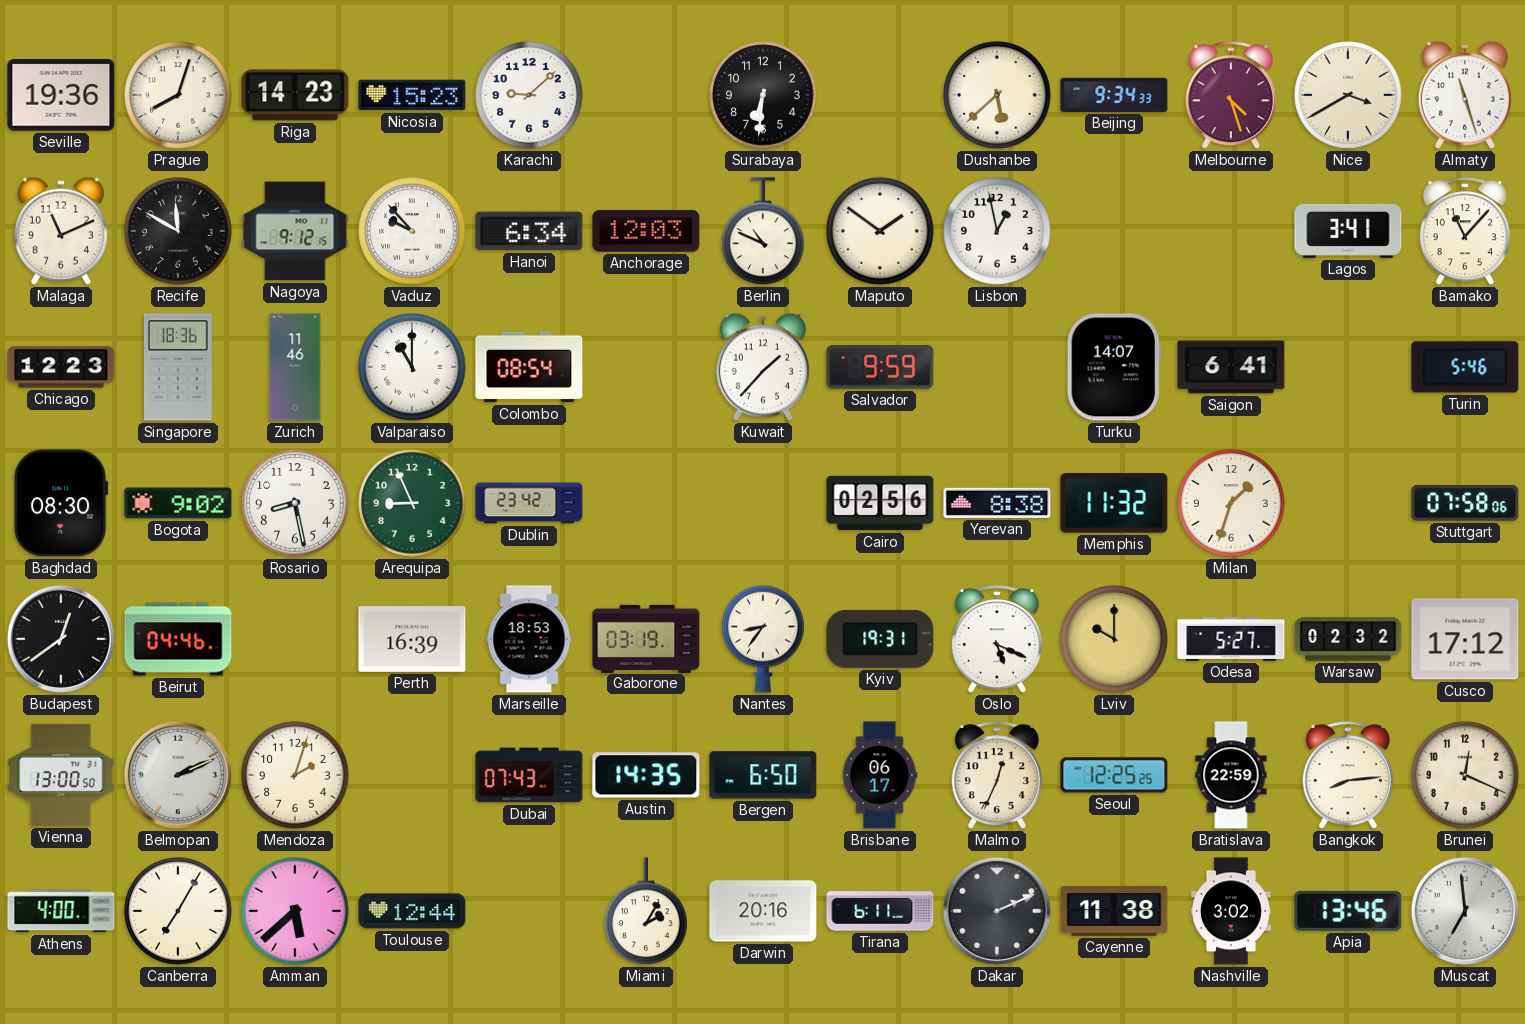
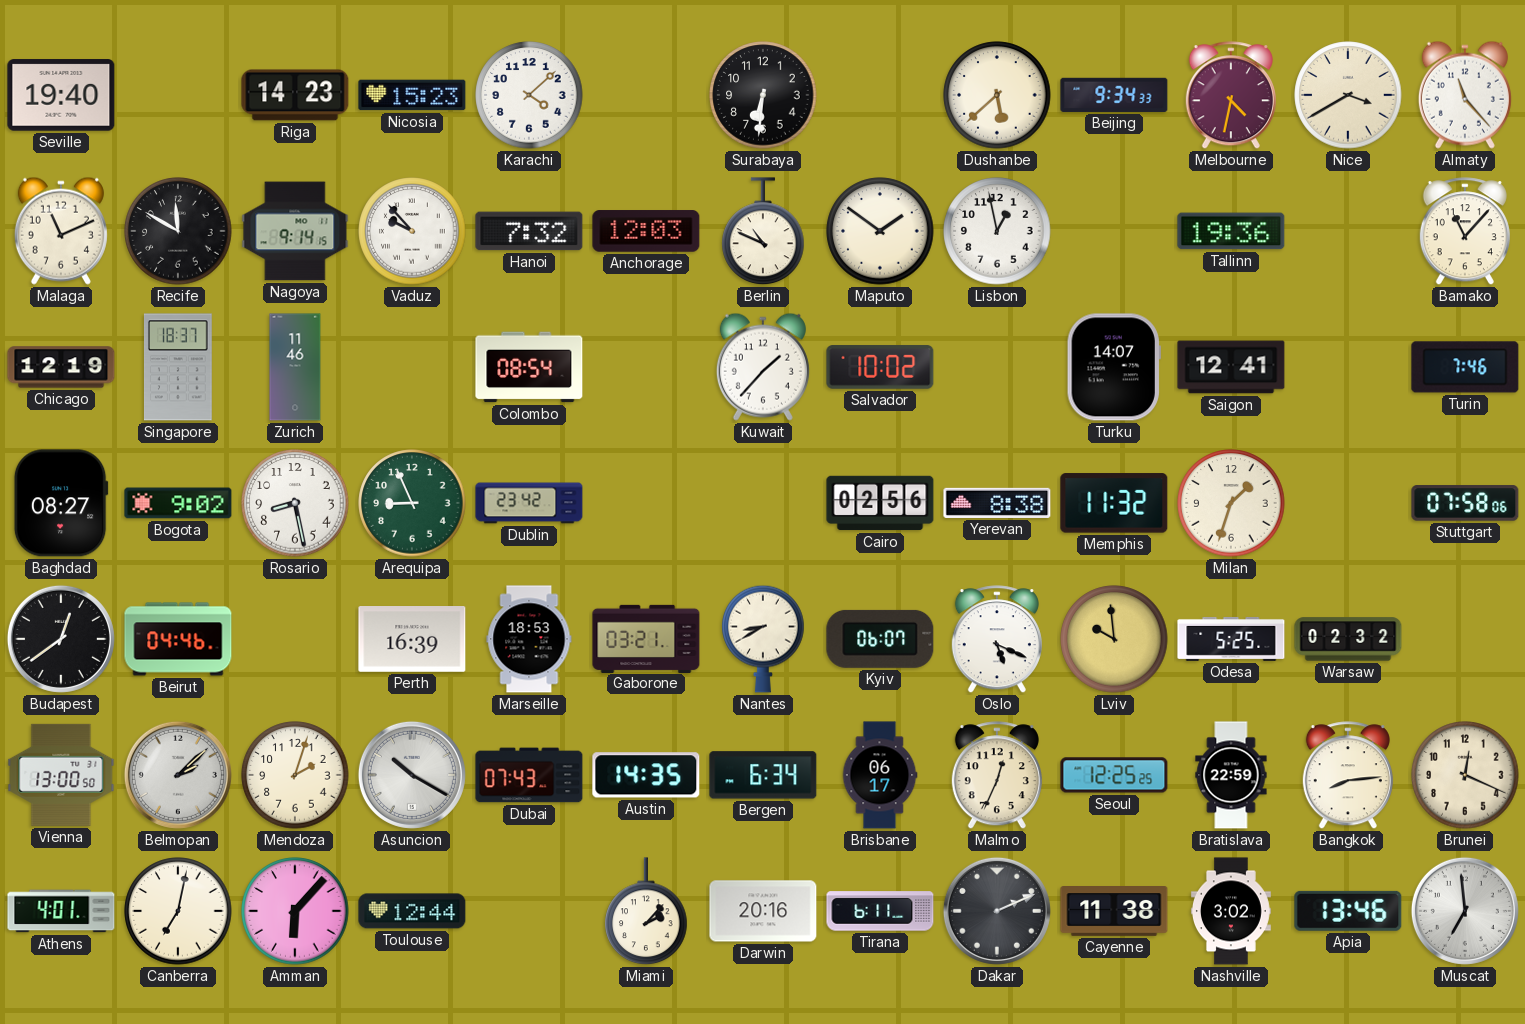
Seville: 19:36 -> 19:40 (61, 95)
Prague: 8:03 -> none (178, 95)
Karachi: 9:08 -> 4:08 (529, 95)
Melbourne: 4:27 -> 4:32 (1231, 96)
Almaty: 11:27 -> 11:23 (1465, 95)
Nagoya: 9:12 -> 9:14 (295, 231)
Hanoi: 6:34 -> 7:32 (529, 231)
Tallinn: none -> 19:36 (1231, 231)
Lagos: 3:41 -> none (1348, 231)
Chicago: 12:23 -> 12:19 (61, 367)
Singapore: 18:36 -> 18:37 (178, 367)
Valparaiso: 11:00 -> none (412, 367)
Salvador: 9:59 -> 10:02 (880, 367)
Saigon: 6:41 -> 12:41 (1231, 367)
Turin: 5:46 -> 7:46 (1465, 367)
Baghdad: 08:30 -> 08:27 (61, 503)
Gaborone: 03:19 -> 03:21 (646, 638)
Nantes: 8:36 -> 8:40 (763, 639)
Kyiv: 19:31 -> 06:07 (880, 639)
Lviv: 10:00 -> 9:59 (1114, 639)
Odesa: 5:27 -> 5:25 (1231, 639)
Cusco: 17:12 -> none (1465, 639)
Belmopan: 2:11 -> 2:08 (178, 775)
Asuncion: none -> 10:20 (412, 775)
Bergen: 6:50 -> 6:34 (763, 775)
Athens: 4:00 -> 4:01 (61, 911)
Canberra: 7:05 -> 7:02 (178, 911)
Amman: 5:38 -> 6:07 (295, 911)
Miami: 2:05 -> 2:07 (646, 912)
